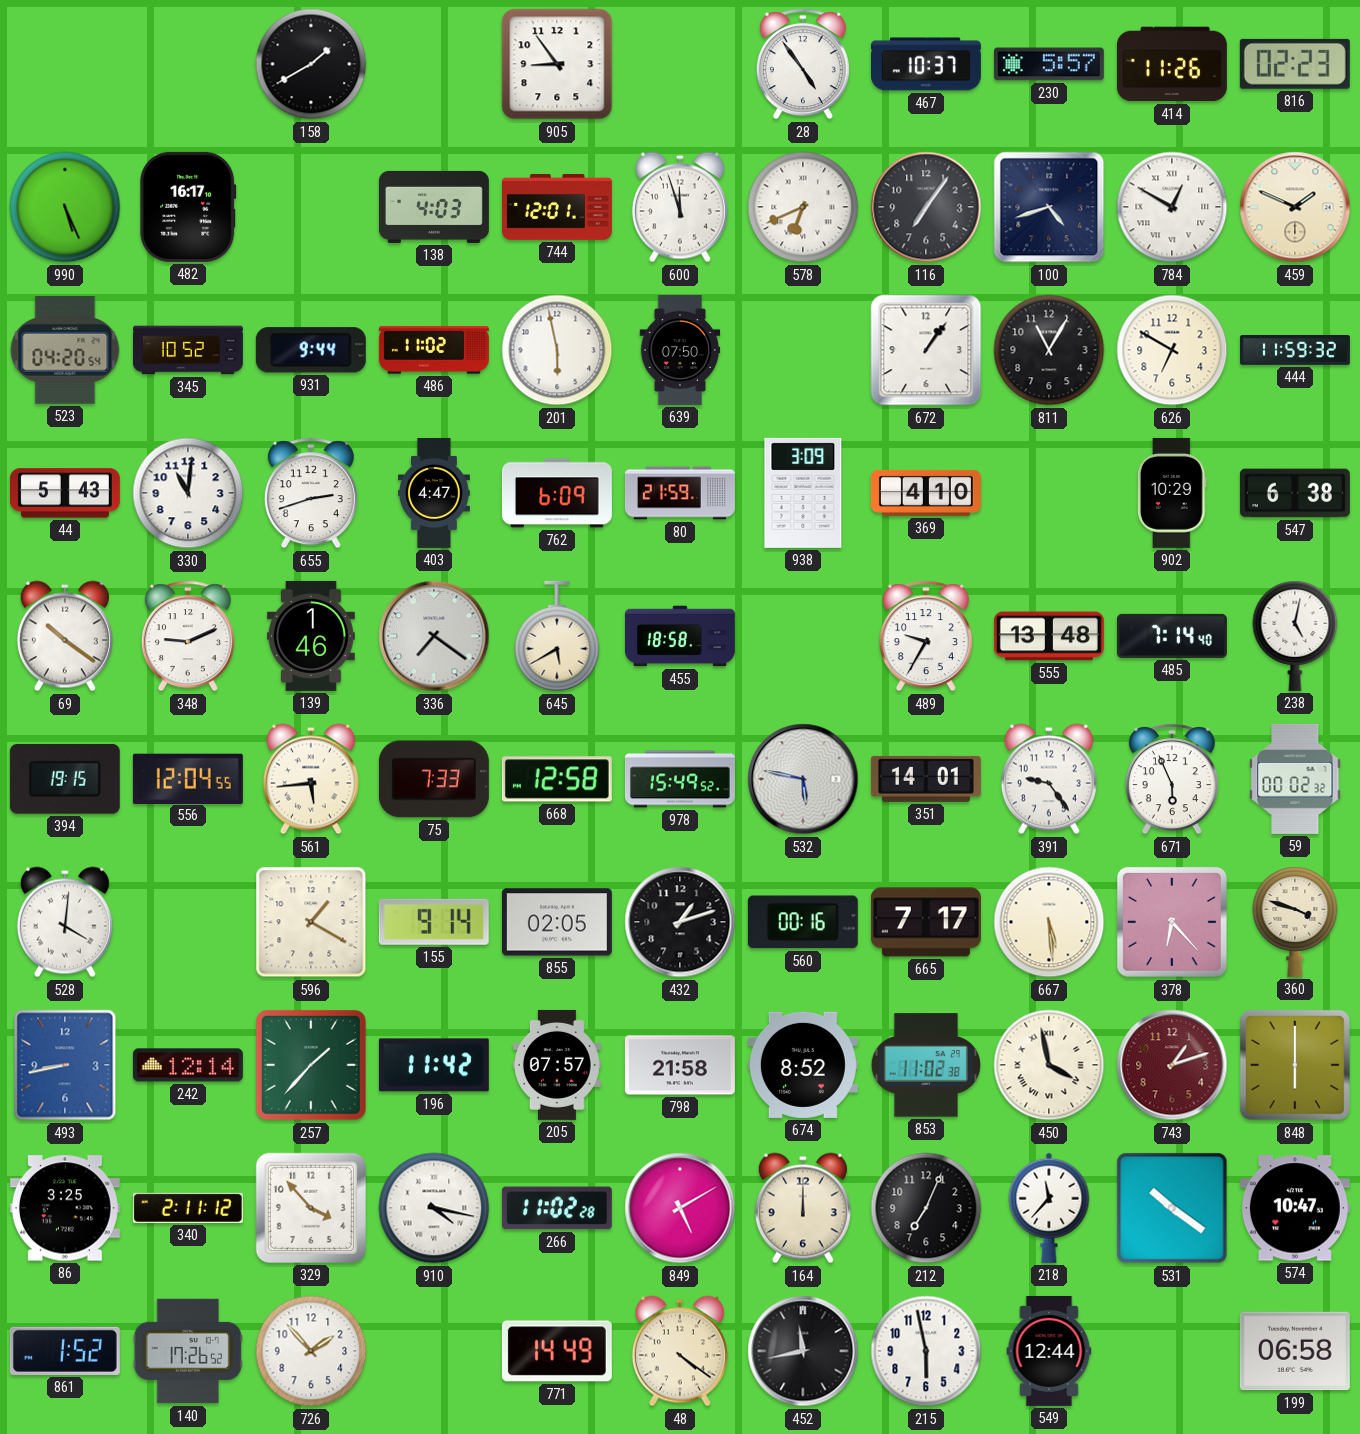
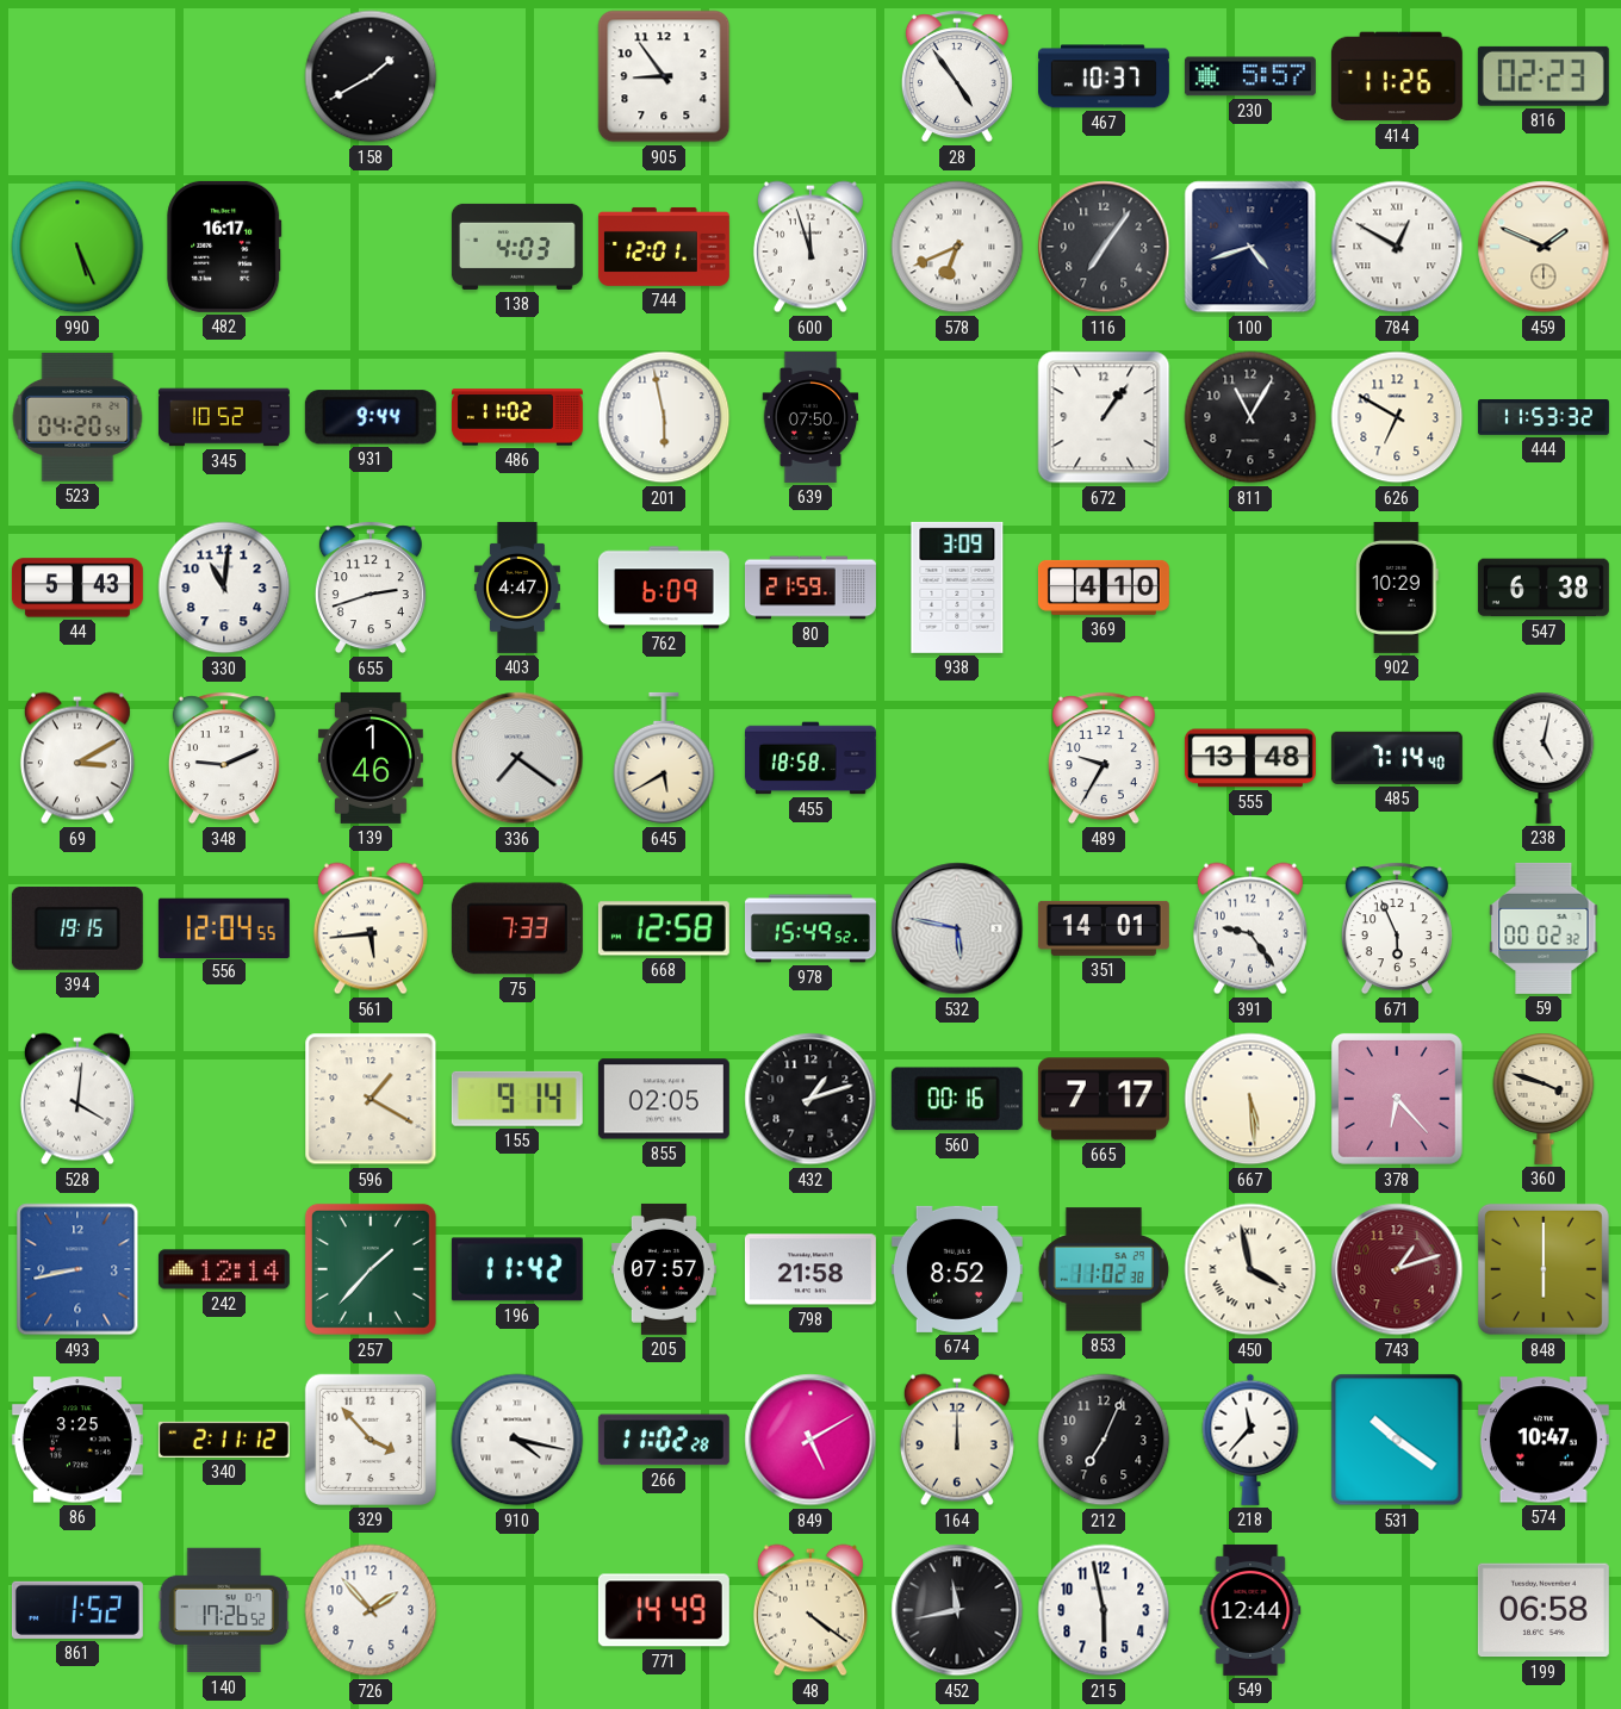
444: 11:59 -> 11:53 (1544, 418)
69: 10:21 -> 3:10 (77, 758)
